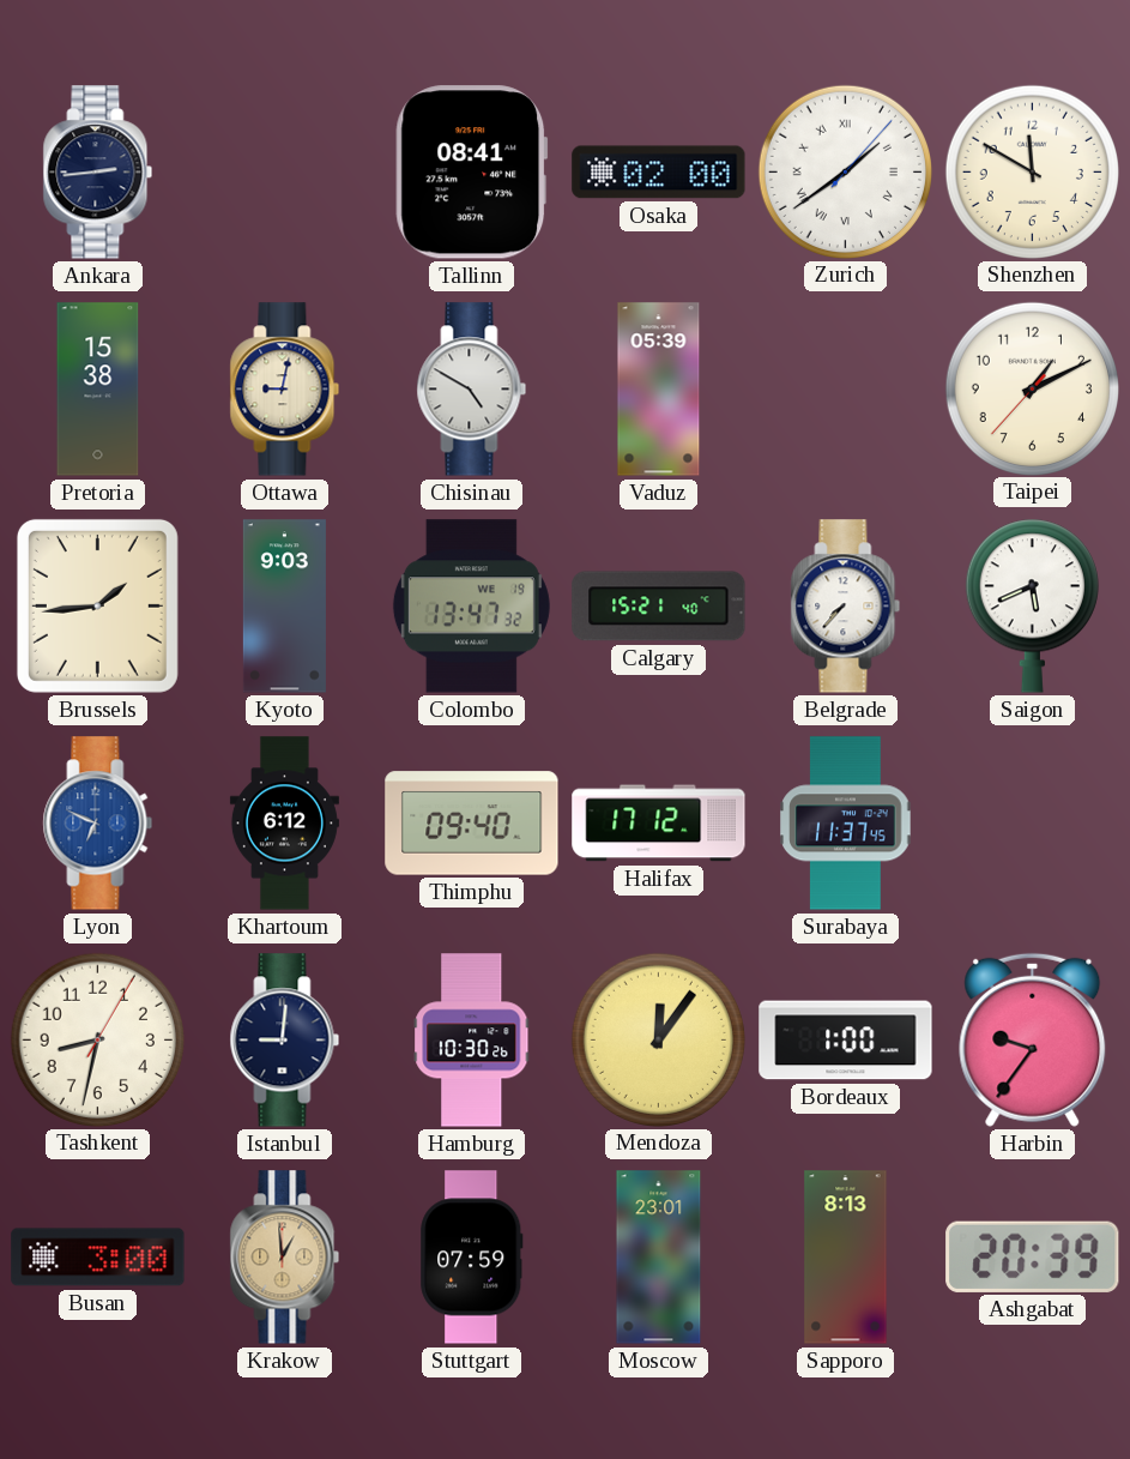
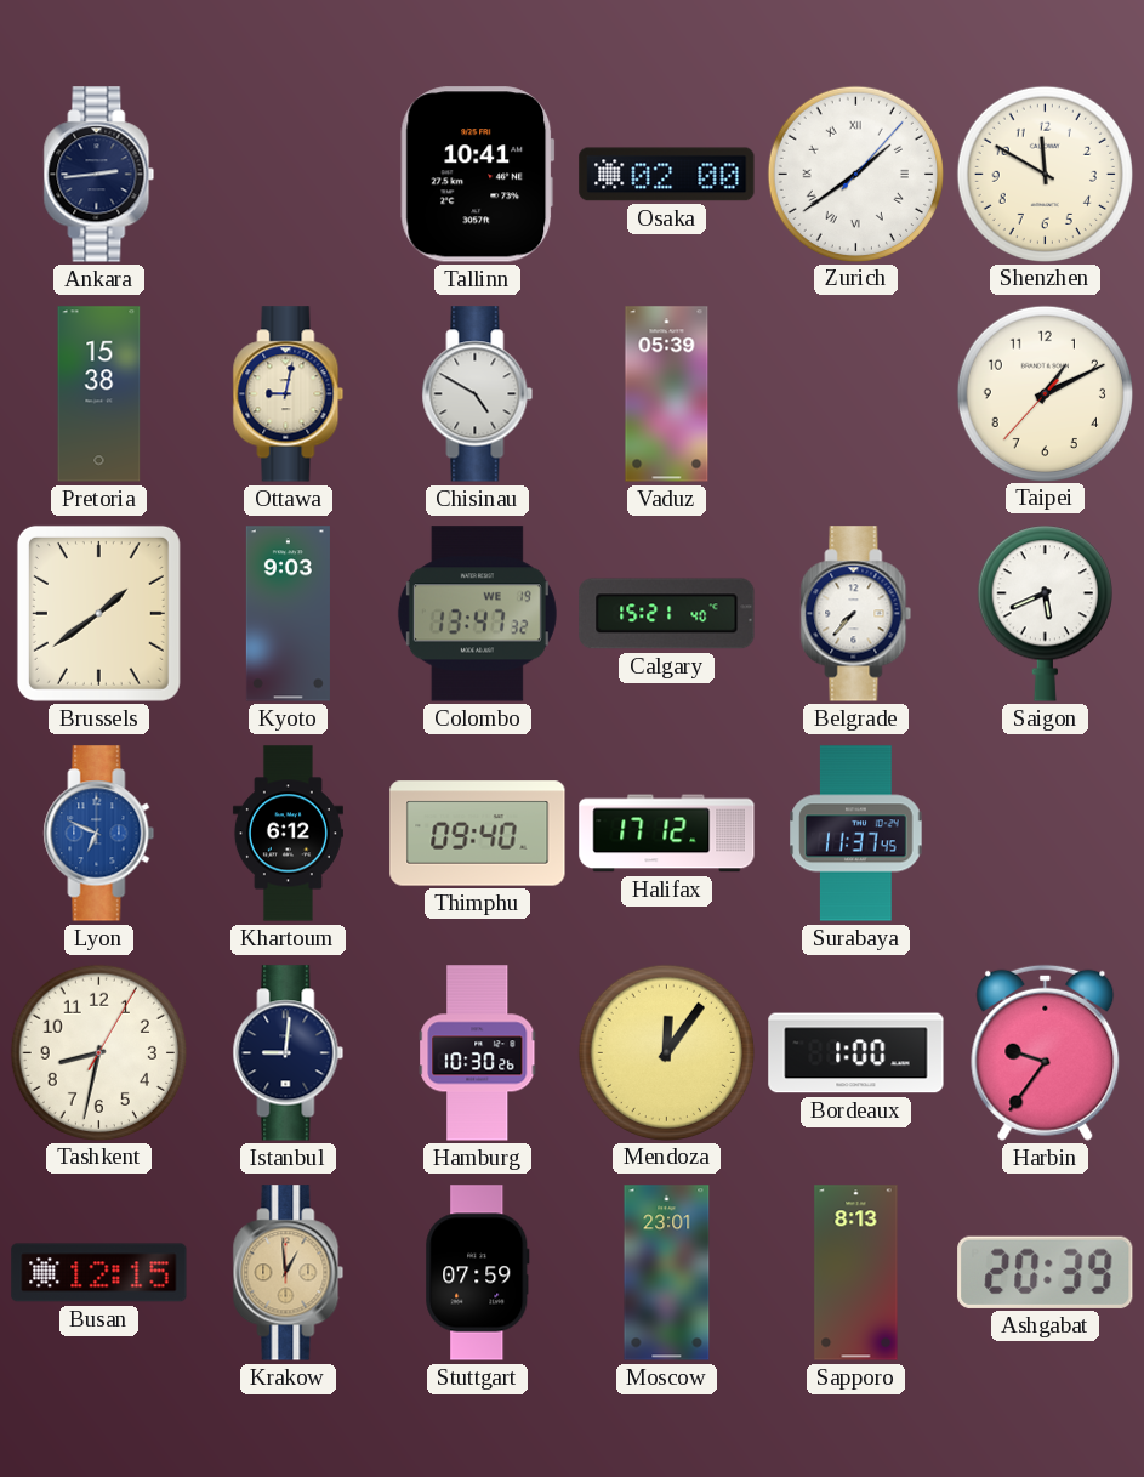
Tallinn: 08:41 -> 10:41 (478, 175)
Brussels: 1:44 -> 1:39 (98, 613)
Busan: 3:00 -> 12:15 (99, 1273)
